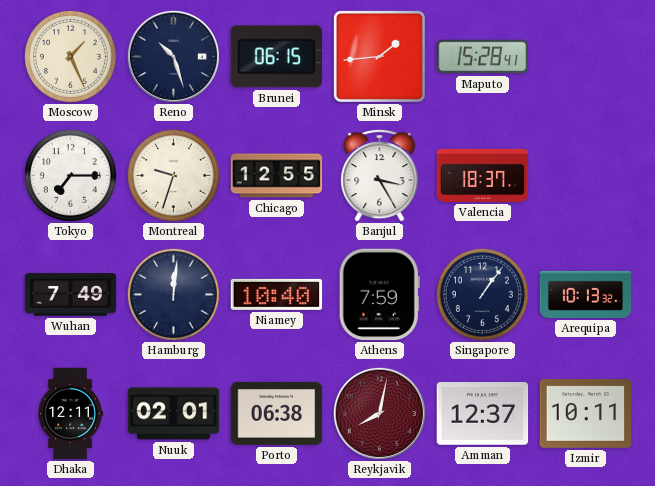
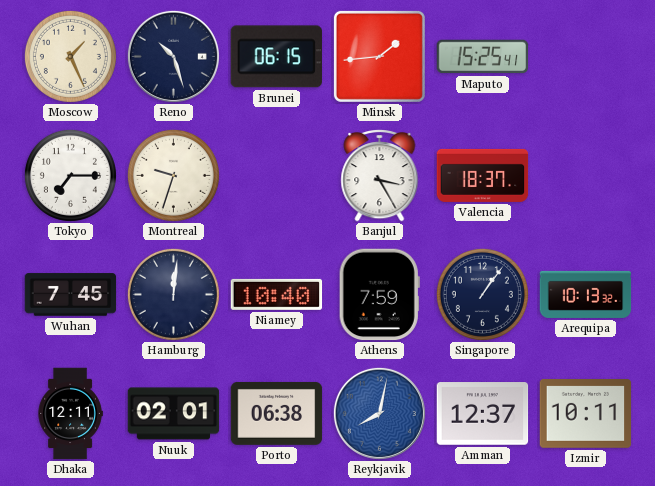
Maputo: 15:28 -> 15:25 (483, 57)
Chicago: 12:55 -> none (277, 176)
Wuhan: 7:49 -> 7:45 (71, 295)
Reykjavik dial: burgundy -> blue (379, 413)
